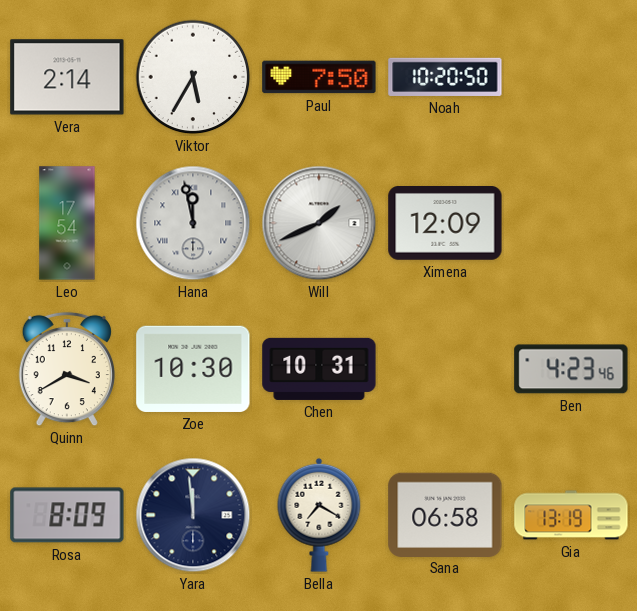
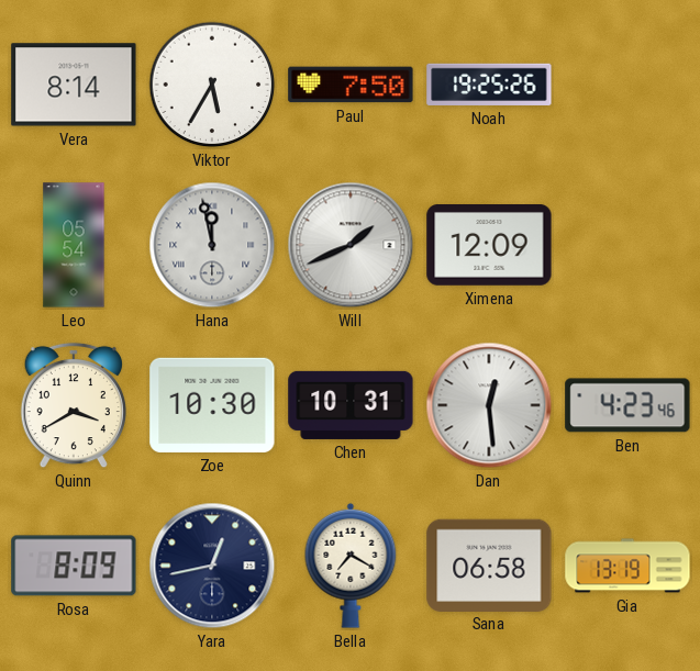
Vera: 2:14 -> 8:14 (74, 85)
Noah: 10:20 -> 19:25 (489, 85)
Leo: 17:54 -> 05:54 (74, 245)
Dan: none -> 12:29 (489, 405)
Yara: 11:59 -> 12:43 (212, 566)
